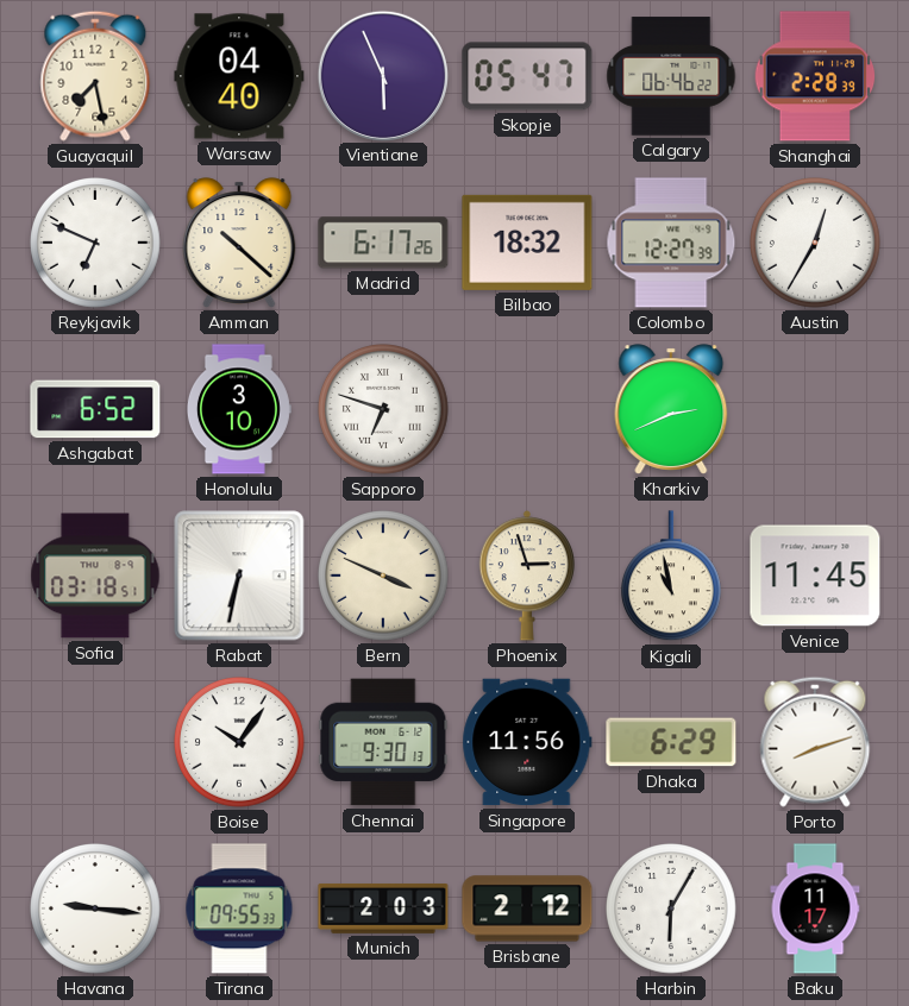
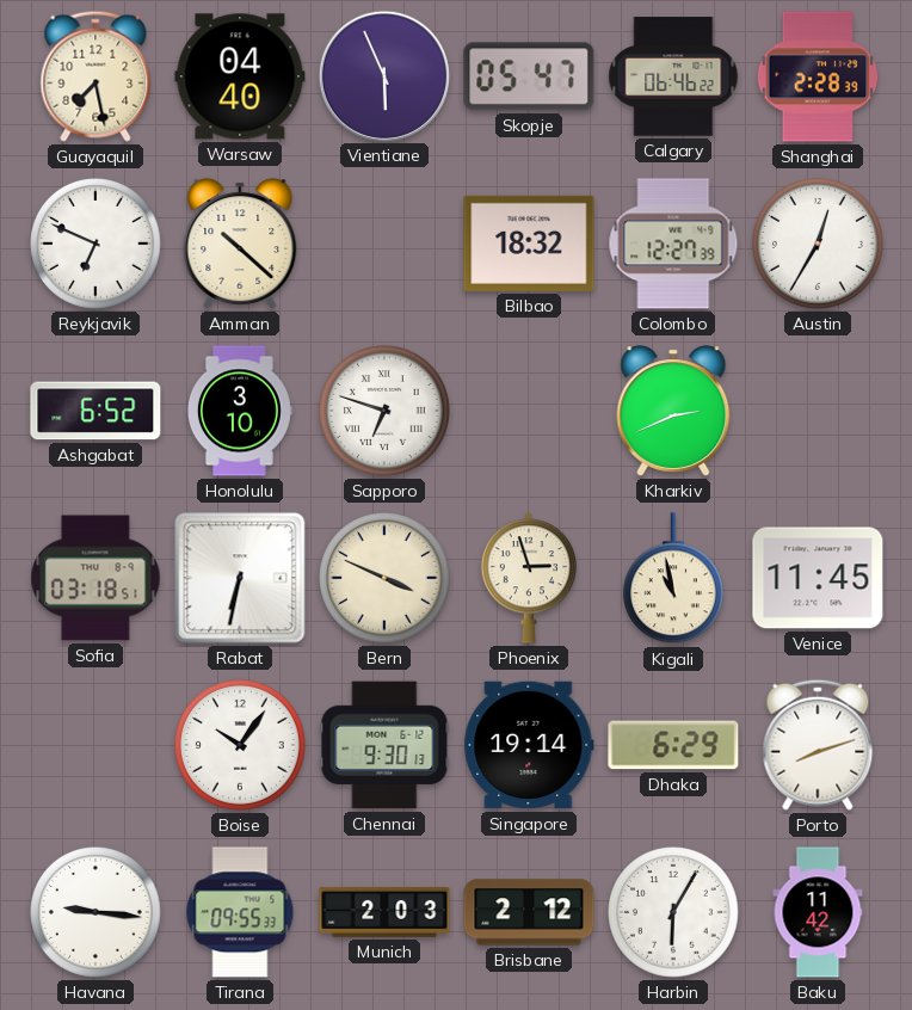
Madrid: 6:17 -> none (383, 243)
Singapore: 11:56 -> 19:14 (529, 745)
Baku: 11:17 -> 11:42 (818, 912)
